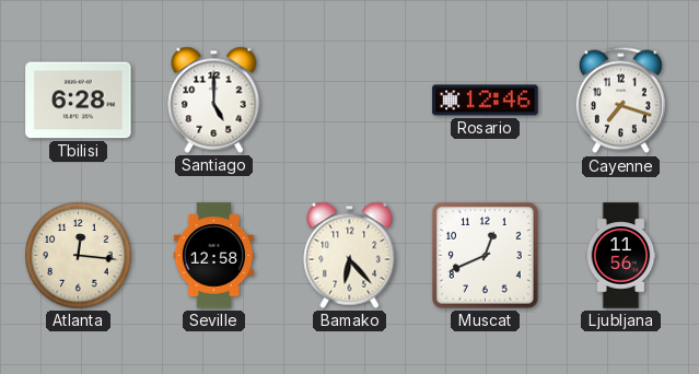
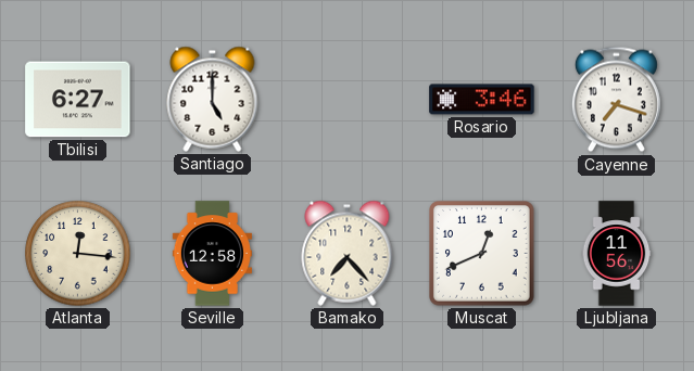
Tbilisi: 6:28 -> 6:27 (78, 100)
Rosario: 12:46 -> 3:46 (482, 100)
Bamako: 6:23 -> 7:23 (348, 253)
